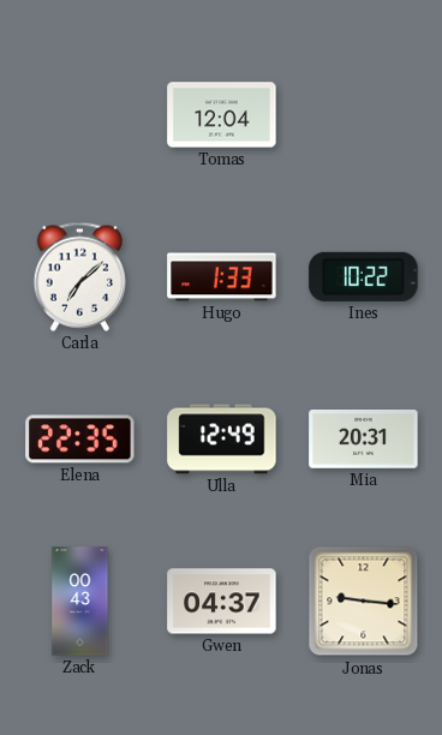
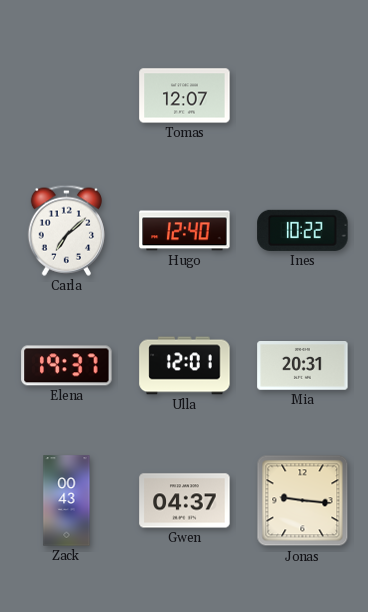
Tomas: 12:04 -> 12:07 (185, 96)
Hugo: 1:33 -> 12:40 (185, 231)
Elena: 22:35 -> 19:37 (67, 366)
Ulla: 12:49 -> 12:01 (185, 366)
